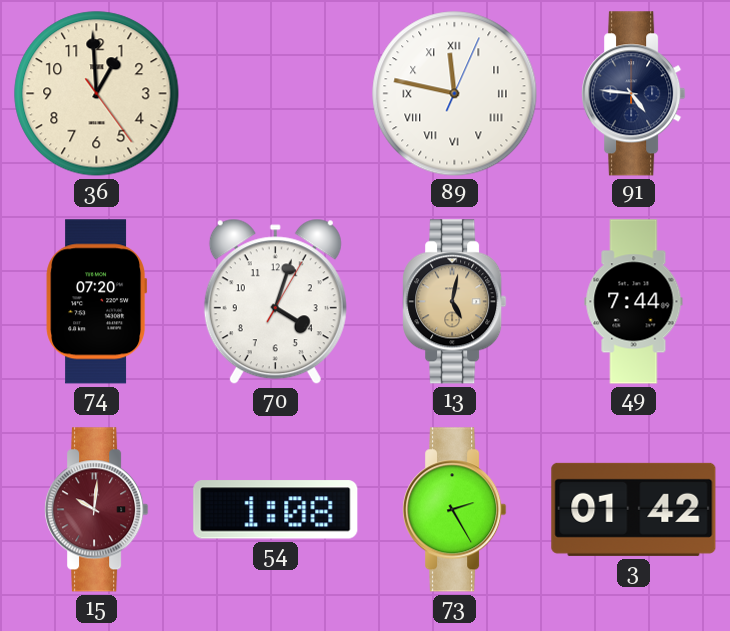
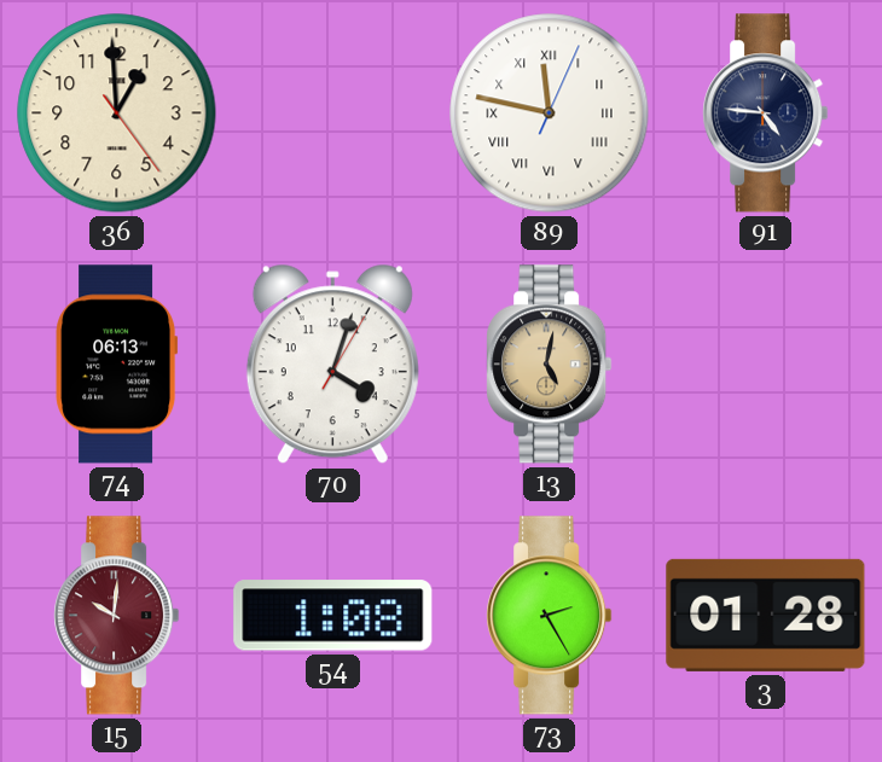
74: 07:20 -> 06:13 (117, 365)
49: 7:44 -> none (634, 302)
3: 01:42 -> 01:28 (766, 615)
